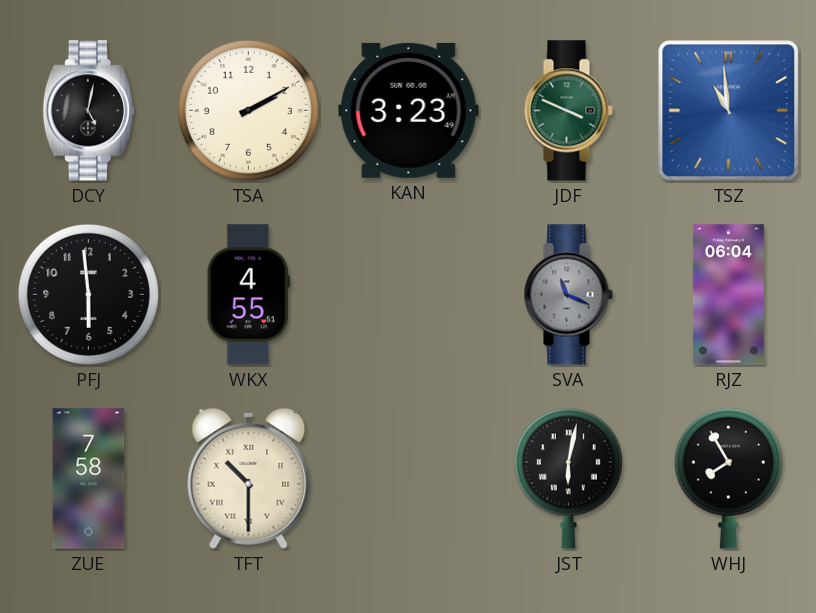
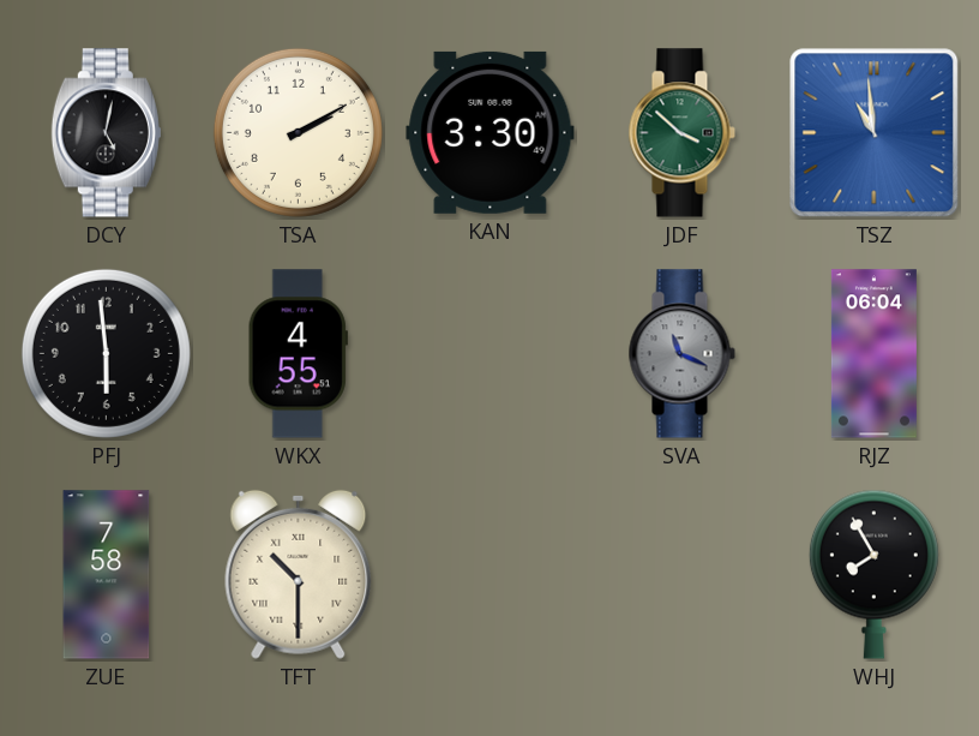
KAN: 3:23 -> 3:30 (491, 132)
JDF: 3:49 -> 3:52 (681, 133)
JST: 6:02 -> none (568, 478)
